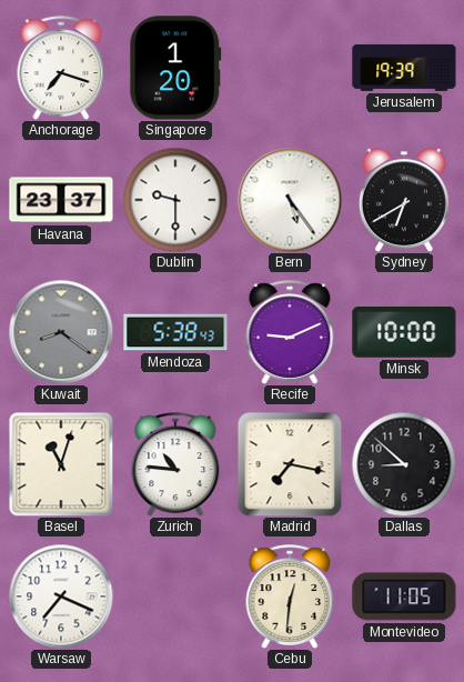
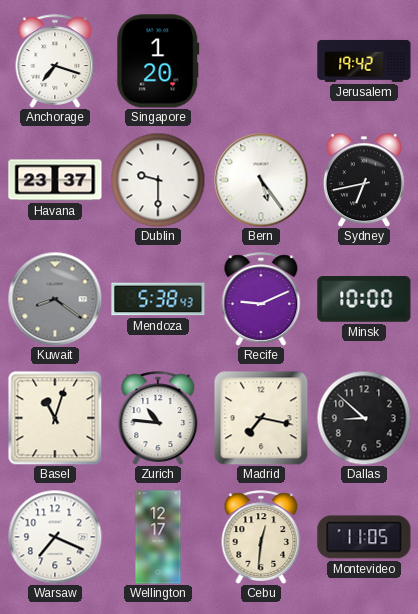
Jerusalem: 19:39 -> 19:42 (364, 61)
Sydney: 6:40 -> 6:43 (364, 180)
Wellington: none -> 12:17 (158, 537)
